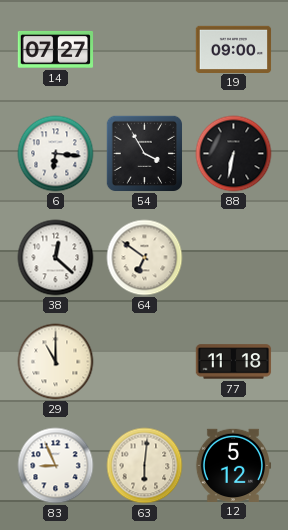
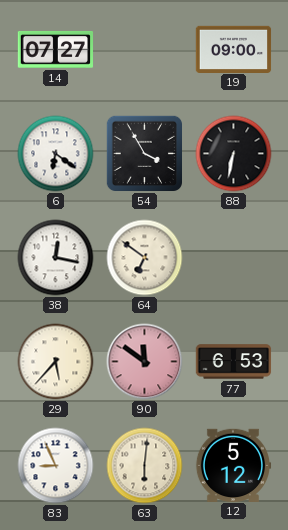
6: 6:16 -> 6:21 (56, 154)
38: 12:22 -> 12:17 (56, 258)
29: 11:00 -> 5:37 (56, 362)
90: none -> 11:51 (145, 362)
77: 11:18 -> 6:53 (234, 362)
